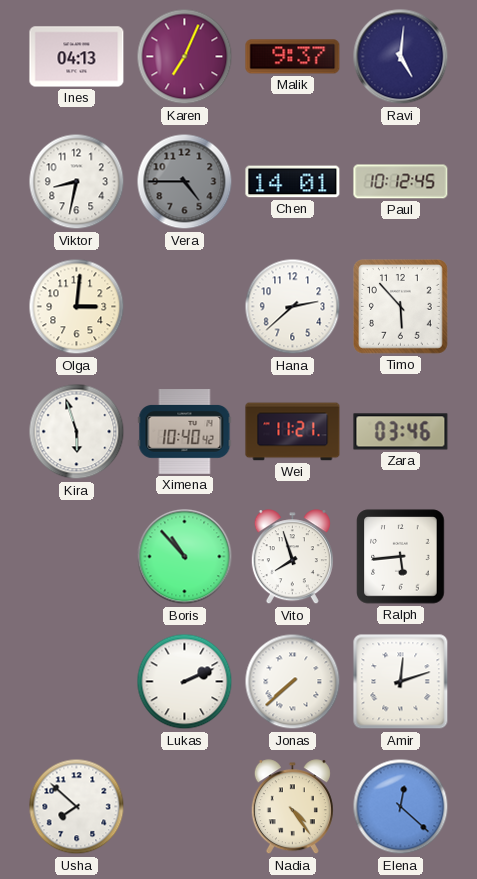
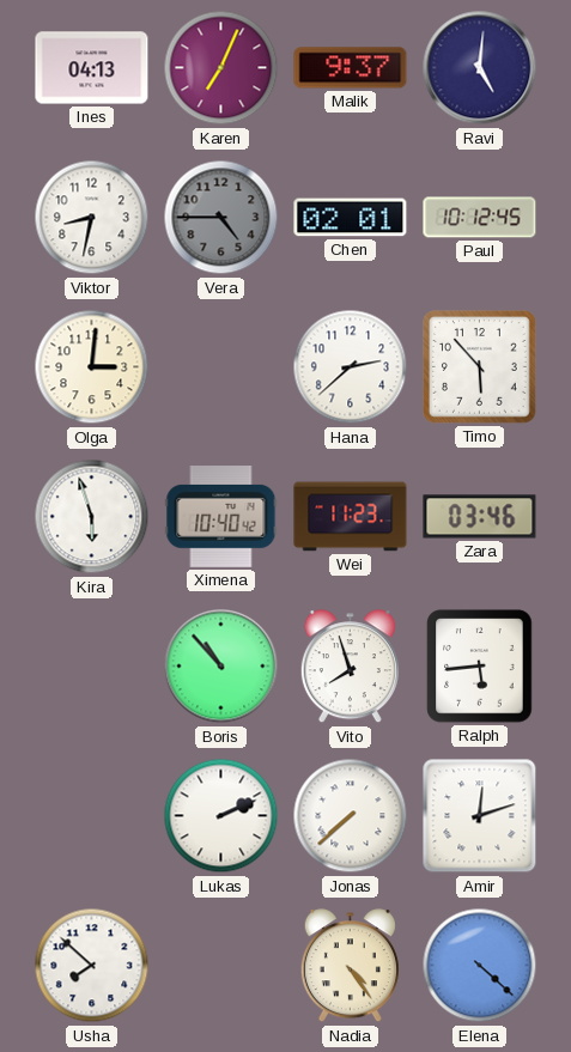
Chen: 14:01 -> 02:01 (351, 218)
Wei: 11:21 -> 11:23 (351, 517)
Elena: 12:22 -> 4:22 (480, 966)
